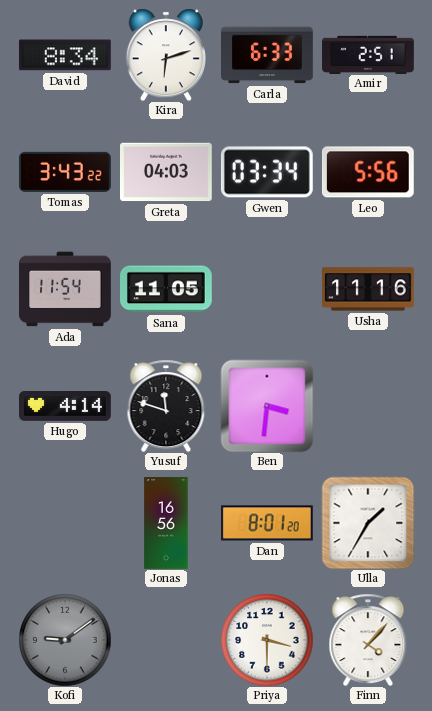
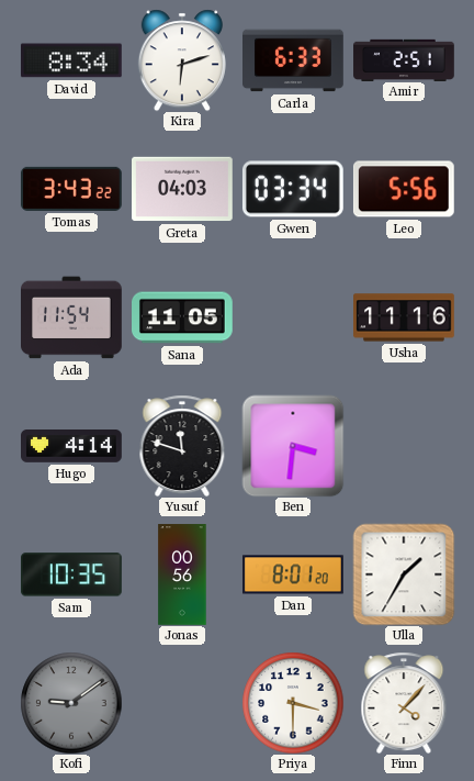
Sam: none -> 10:35 (72, 574)
Jonas: 16:56 -> 00:56 (182, 574)
